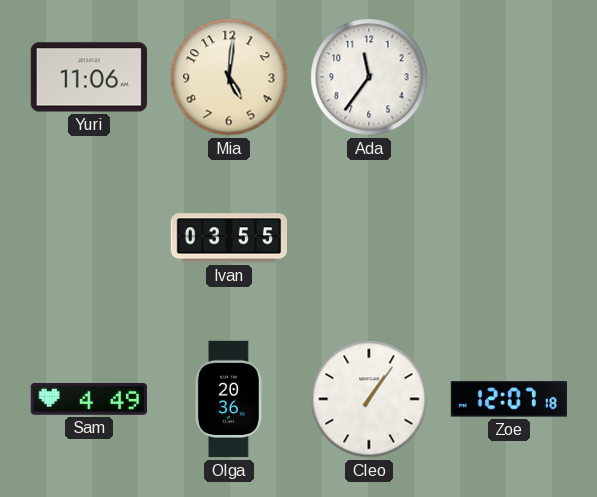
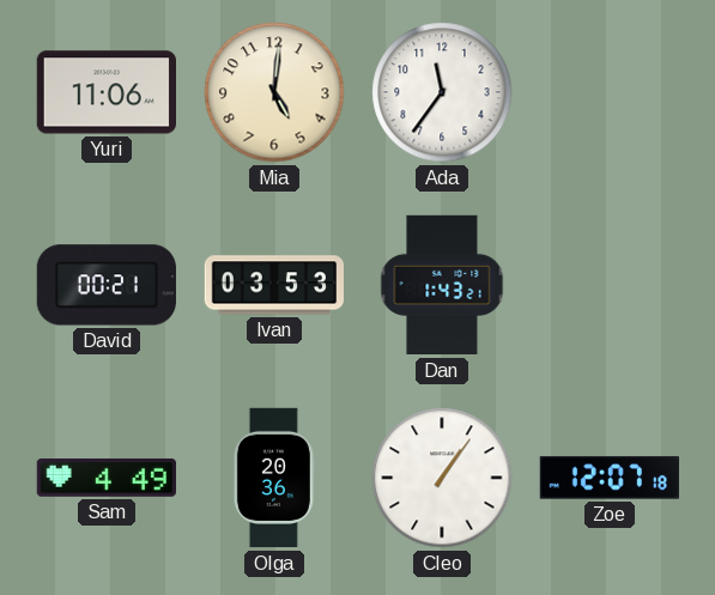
David: none -> 00:21 (107, 285)
Ivan: 03:55 -> 03:53 (273, 285)
Dan: none -> 1:43 (442, 285)
